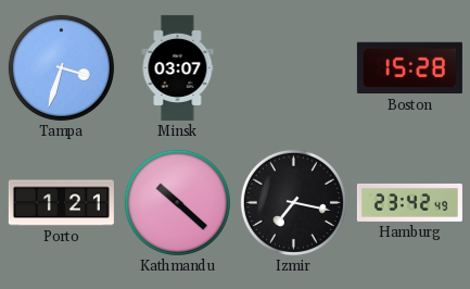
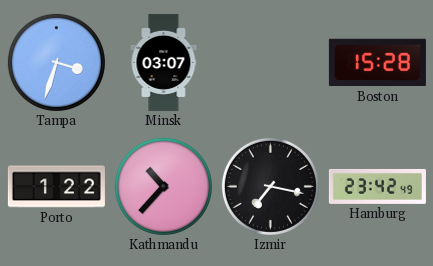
Porto: 1:21 -> 1:22 (56, 187)
Kathmandu: 10:22 -> 10:37 (163, 186)
